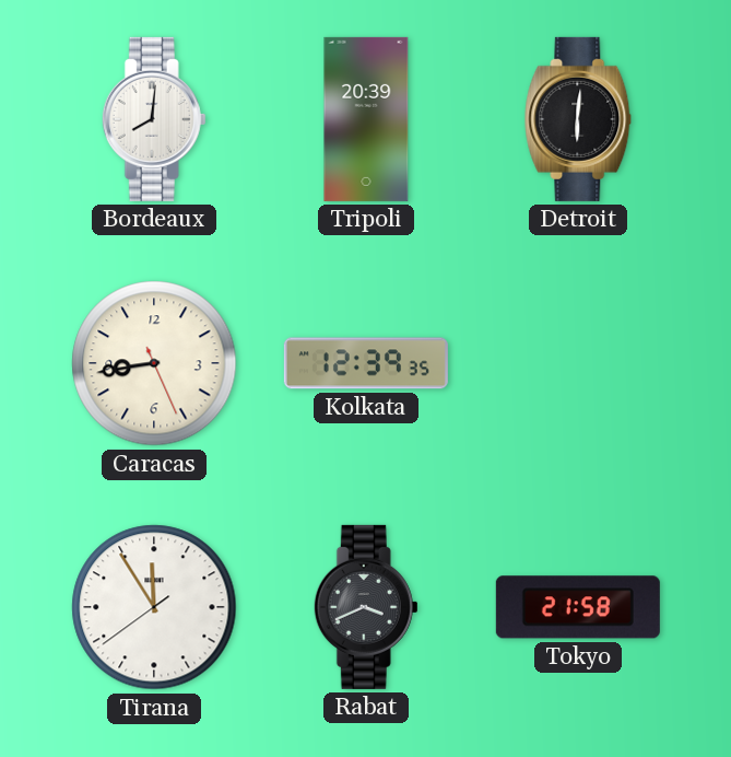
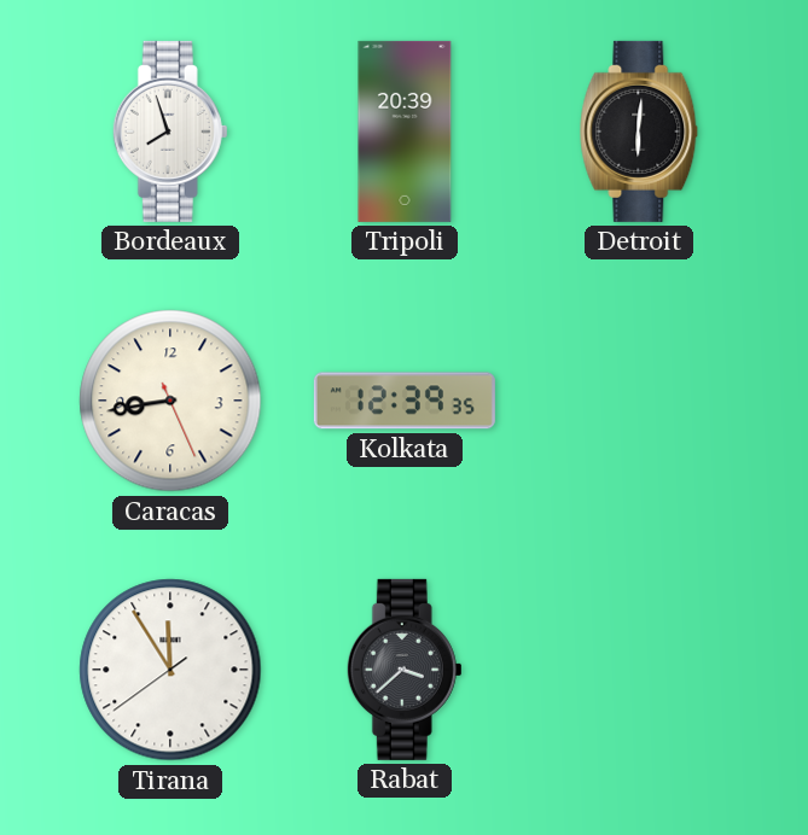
Bordeaux: 8:01 -> 7:57 (170, 132)
Rabat: 3:41 -> 3:38 (405, 670)
Tokyo: 21:58 -> none (578, 607)
